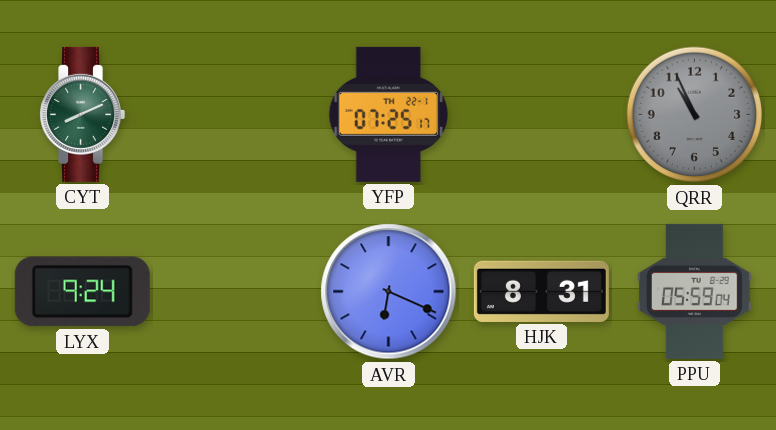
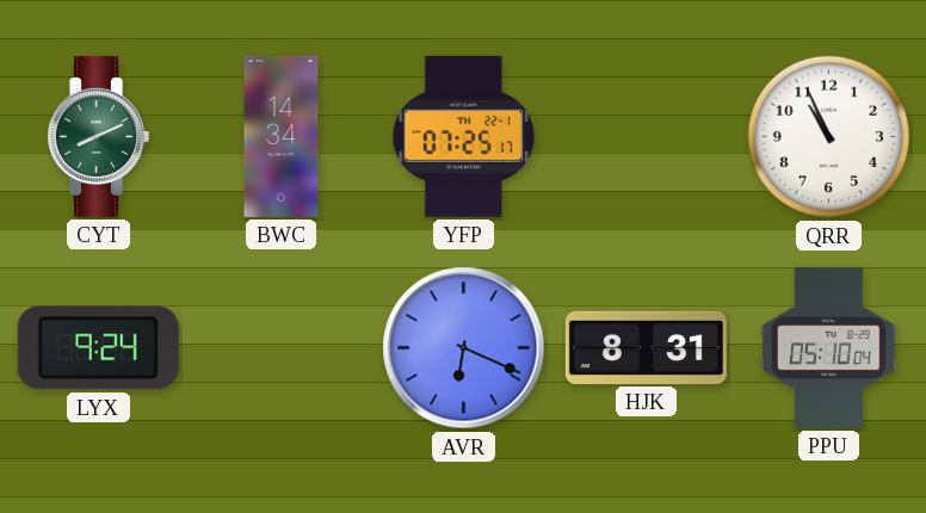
BWC: none -> 14:34 (282, 136)
QRR dial: grey -> white (829, 137)
PPU: 05:59 -> 05:10 (829, 347)
